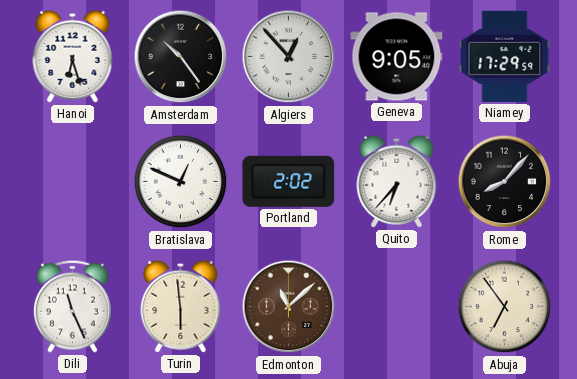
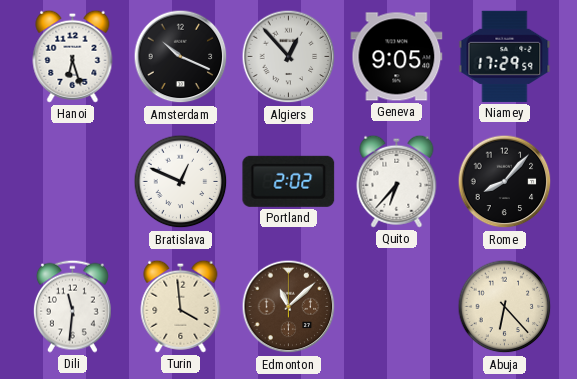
Amsterdam: 10:24 -> 10:19 (181, 57)
Dili: 11:26 -> 11:31 (72, 306)
Turin: 5:59 -> 3:59 (181, 306)
Abuja: 6:54 -> 6:23 (505, 307)
